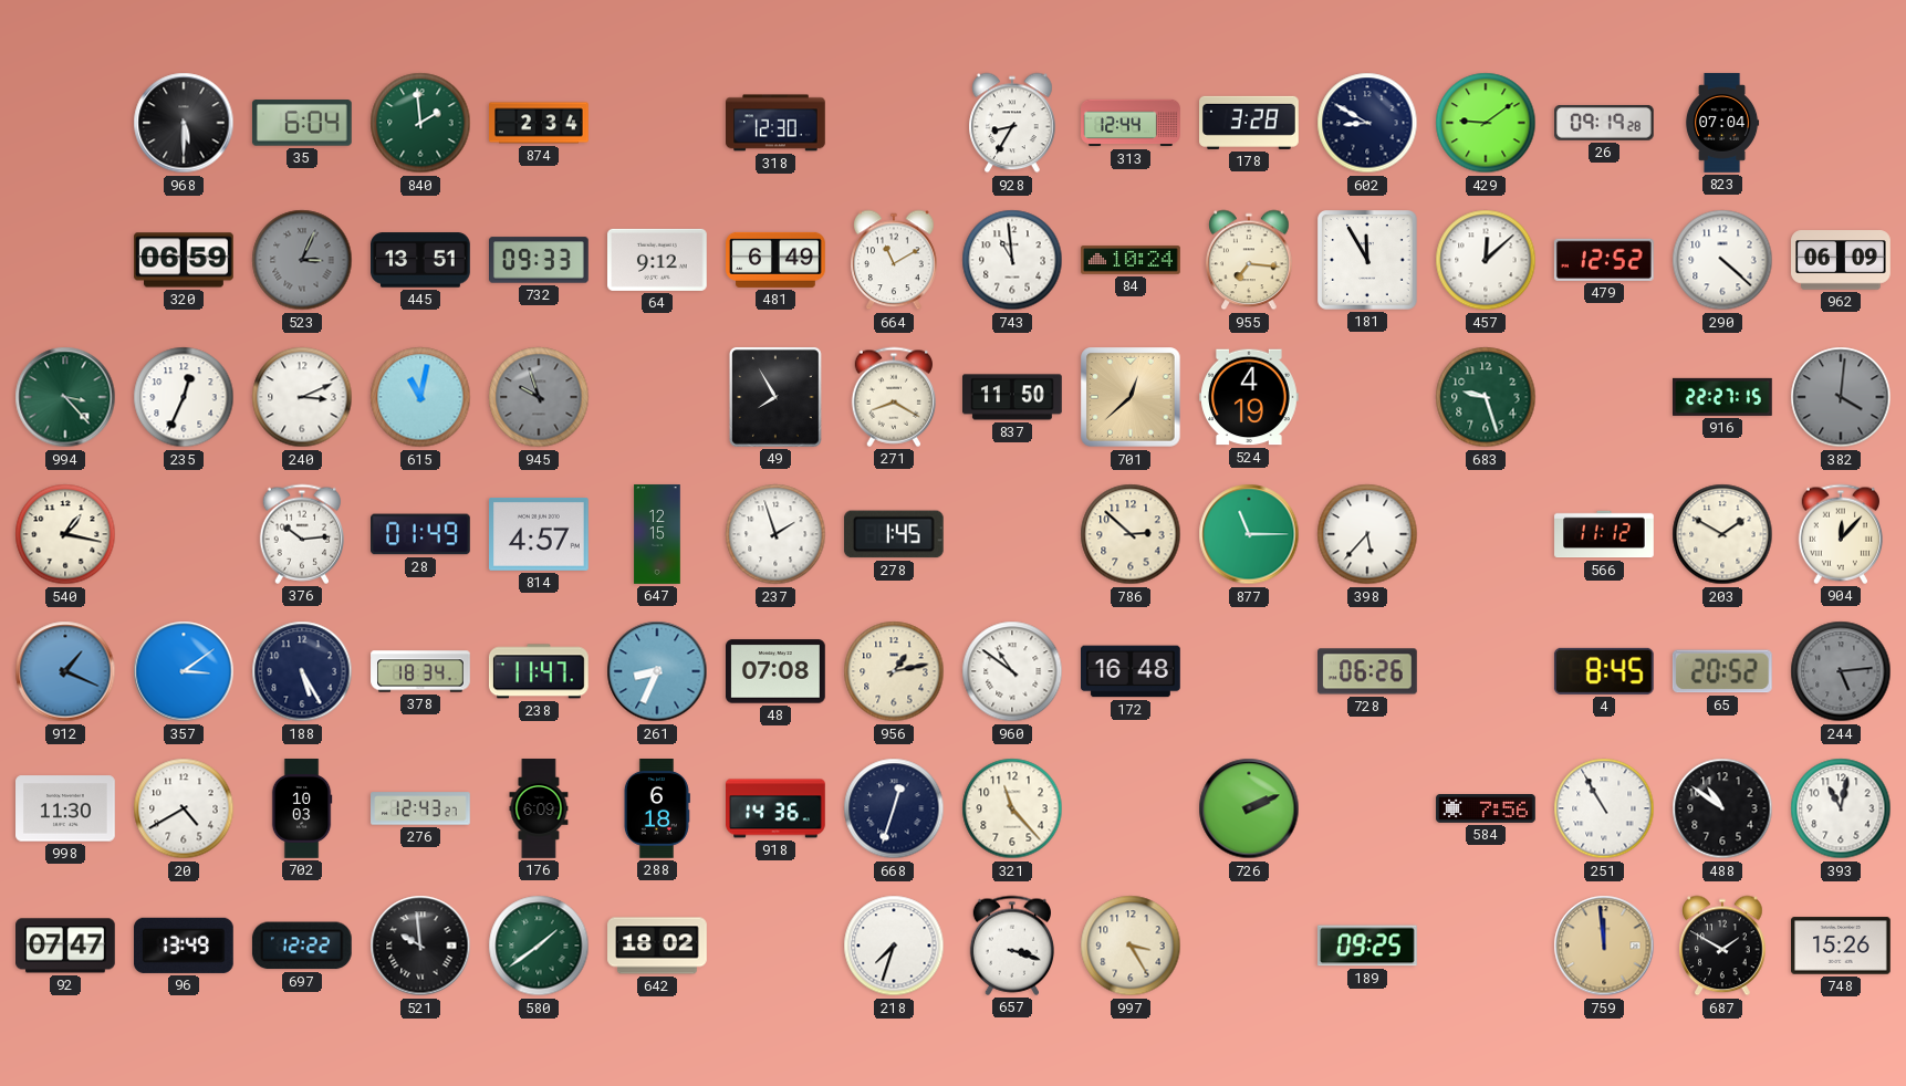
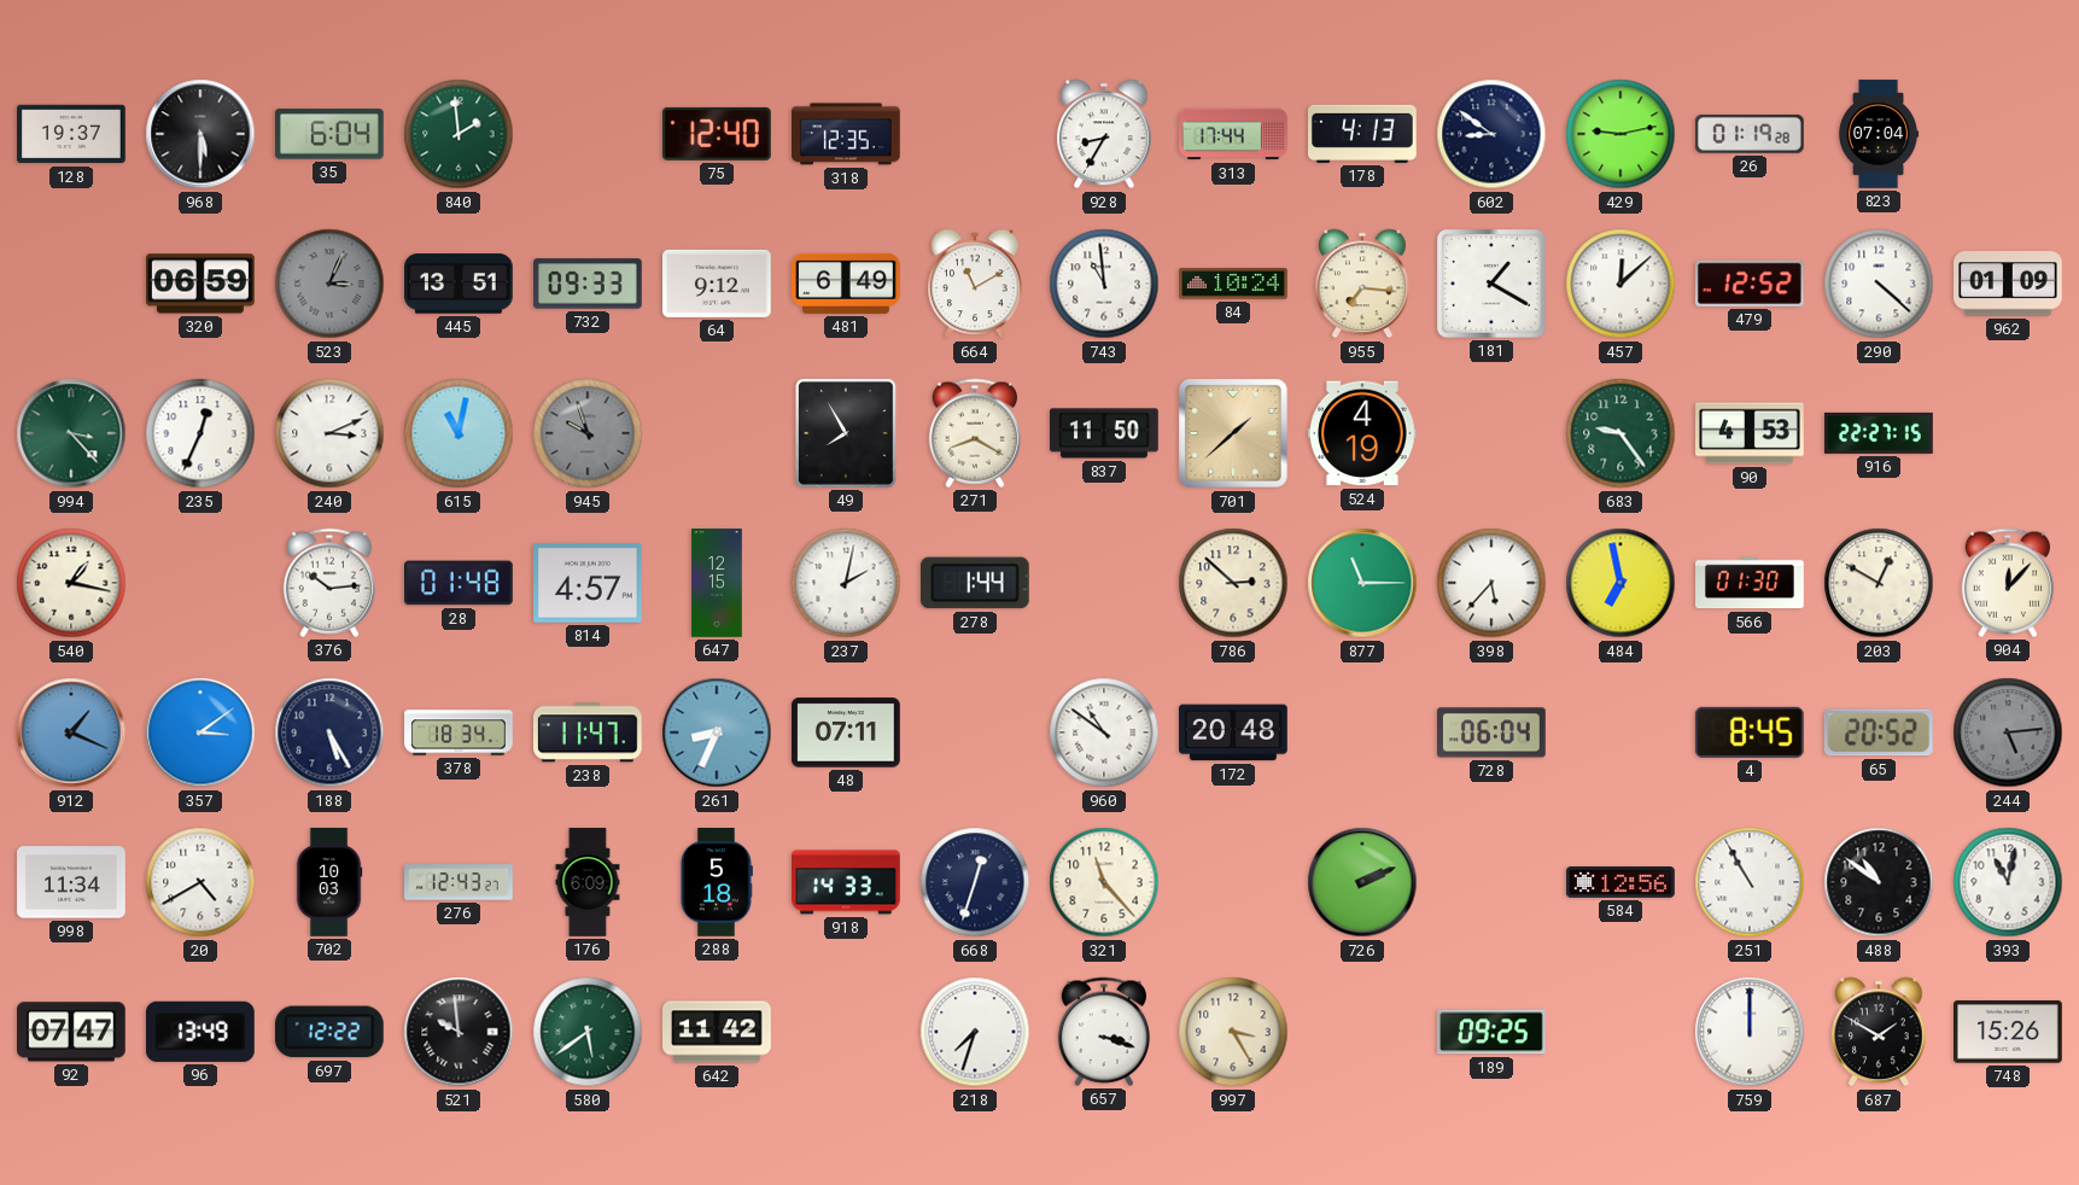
128: none -> 19:37 (72, 134)
874: 2:34 -> none (539, 123)
75: none -> 12:40 (717, 134)
318: 12:30 -> 12:35 (847, 134)
313: 12:44 -> 17:44 (1233, 134)
178: 3:28 -> 4:13 (1363, 134)
602: 8:50 -> 8:51 (1491, 134)
429: 9:09 -> 9:13 (1620, 134)
26: 09:19 -> 01:19 (1751, 134)
181: 11:55 -> 1:20 (1493, 285)
962: 06:09 -> 01:09 (2008, 284)
701: 12:38 -> 1:38 (1233, 433)
683: 9:27 -> 9:24 (1620, 433)
90: none -> 4:53 (1750, 433)
382: 4:01 -> none (1841, 397)
28: 01:49 -> 01:48 (460, 583)
237: 1:57 -> 2:02 (846, 583)
278: 1:45 -> 1:44 (975, 583)
484: none -> 6:58 (1620, 583)
566: 11:12 -> 01:30 (1750, 583)
203: 1:50 -> 12:50 (1879, 583)
48: 07:08 -> 07:11 (847, 732)
956: 1:13 -> none (894, 671)
172: 16:48 -> 20:48 (1234, 732)
728: 06:26 -> 06:04 (1493, 732)
998: 11:30 -> 11:34 (72, 882)
288: 6:18 -> 5:18 (717, 883)
918: 14:36 -> 14:33 (847, 882)
584: 7:56 -> 12:56 (1620, 883)
580: 1:39 -> 5:39 (588, 1032)
642: 18:02 -> 11:42 (717, 1032)
759: 11:59 -> 12:00 (1750, 1032)
759 dial: champagne -> white (1750, 1032)
